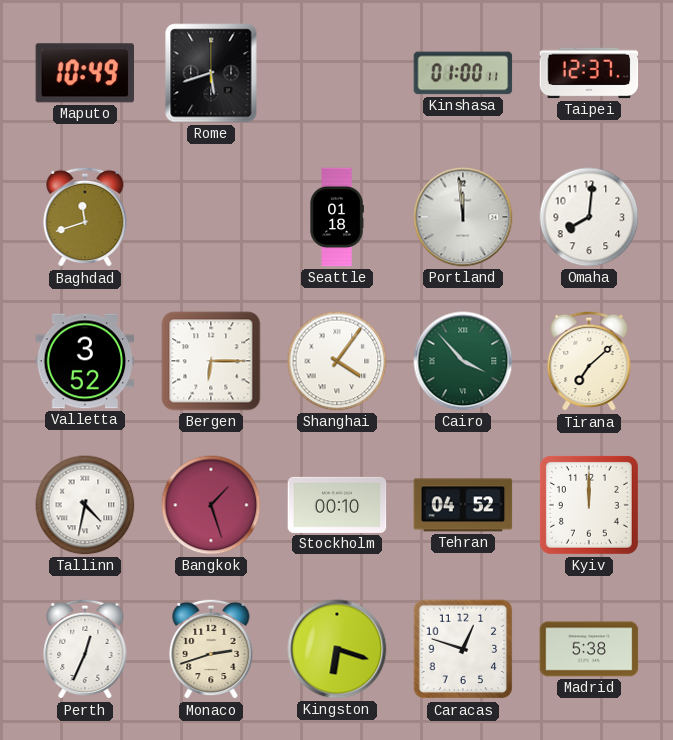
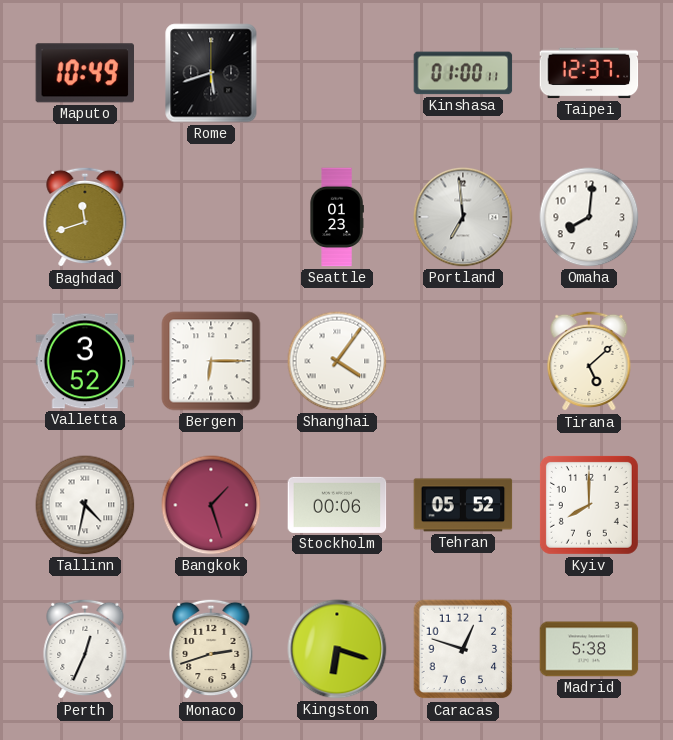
Seattle: 01:18 -> 01:23 (337, 217)
Portland: 11:59 -> 6:59 (463, 217)
Cairo: 3:53 -> none (463, 361)
Tirana: 7:08 -> 5:08 (589, 361)
Stockholm: 00:10 -> 00:06 (337, 505)
Tehran: 04:52 -> 05:52 (463, 505)
Kyiv: 12:00 -> 8:00 (589, 505)
